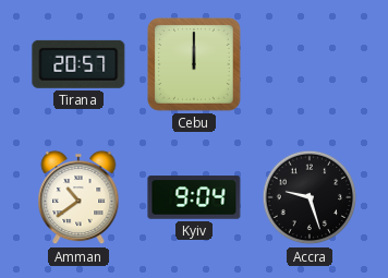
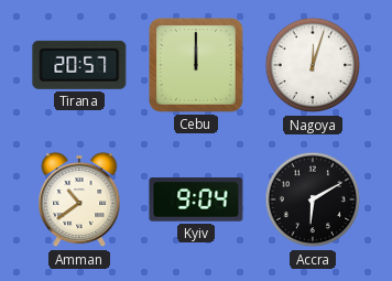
Nagoya: none -> 12:03 (313, 65)
Accra: 9:27 -> 6:10 (313, 199)
